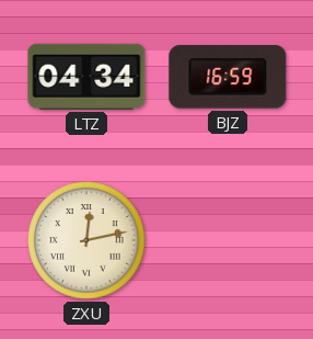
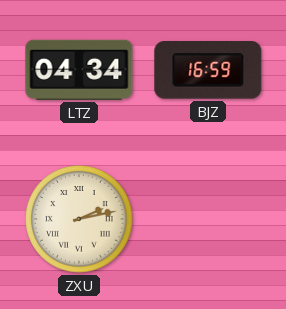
ZXU: 12:13 -> 2:13 (79, 219)
